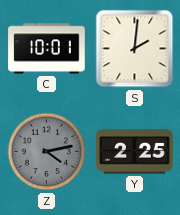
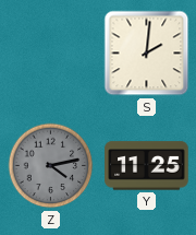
C: 10:01 -> none (47, 49)
Y: 2:25 -> 11:25 (147, 166)
